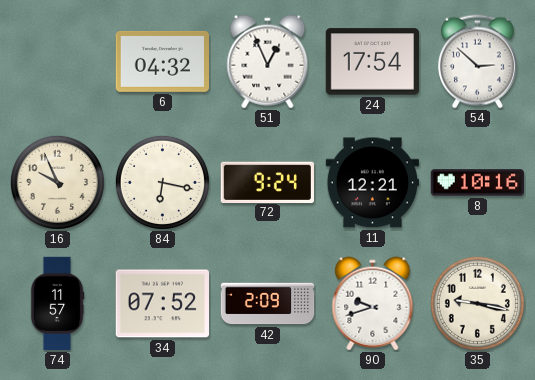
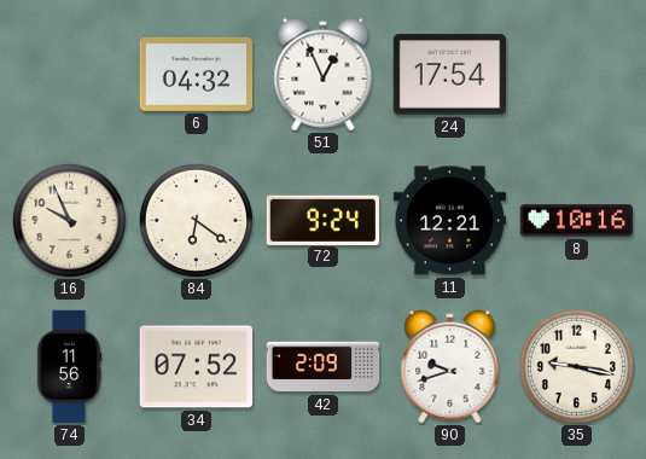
54: 2:52 -> none (477, 62)
84: 6:17 -> 6:21 (196, 220)
74: 11:57 -> 11:56 (69, 367)
